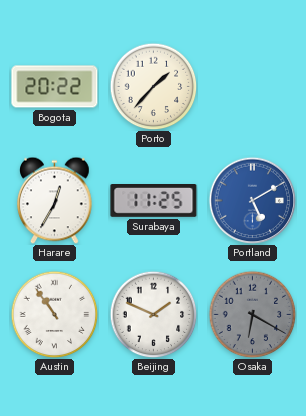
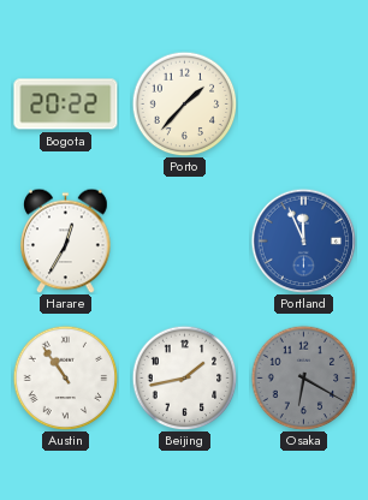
Surabaya: 11:25 -> none (154, 201)
Portland: 5:10 -> 11:56 (303, 240)
Beijing: 1:49 -> 1:43 (184, 377)
